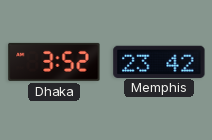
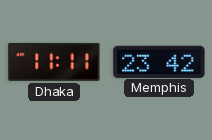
Dhaka: 3:52 -> 11:11 (54, 62)
